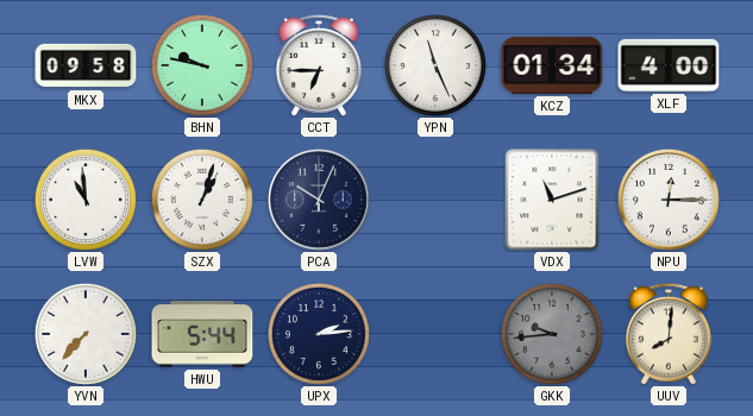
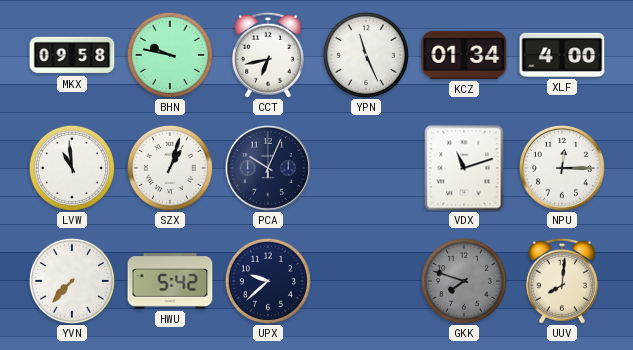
CCT: 6:45 -> 6:43 (268, 55)
HWU: 5:44 -> 5:42 (170, 281)
UPX: 2:14 -> 9:38 (268, 281)
GKK: 9:44 -> 7:48 (464, 281)
